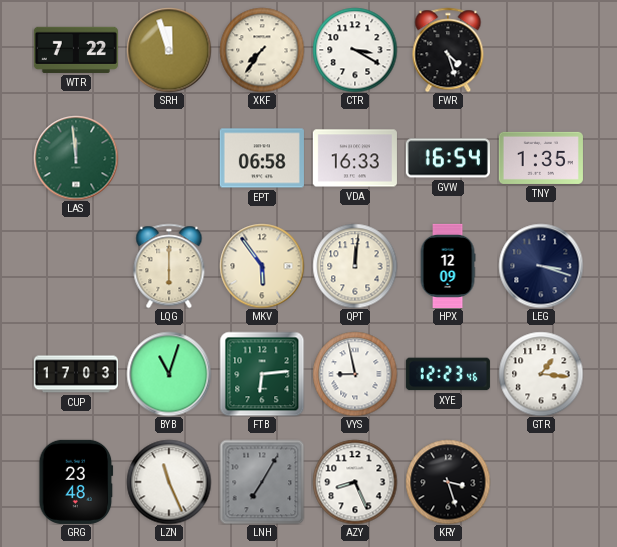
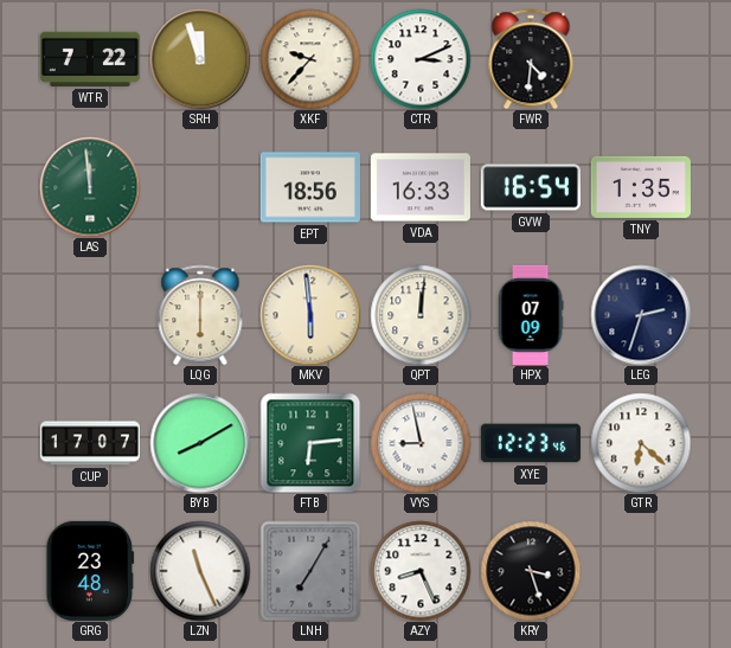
XKF: 7:36 -> 9:37 (310, 59)
CTR: 3:20 -> 3:11 (421, 59)
FWR: 4:27 -> 4:31 (531, 59)
EPT: 06:58 -> 18:56 (310, 187)
MKV: 5:54 -> 5:59 (310, 315)
HPX: 12:09 -> 07:09 (531, 315)
LEG: 3:18 -> 2:33 (641, 315)
CUP: 17:03 -> 17:07 (90, 443)
BYB: 11:03 -> 8:10 (200, 443)
GTR: 1:16 -> 6:22 (641, 443)
